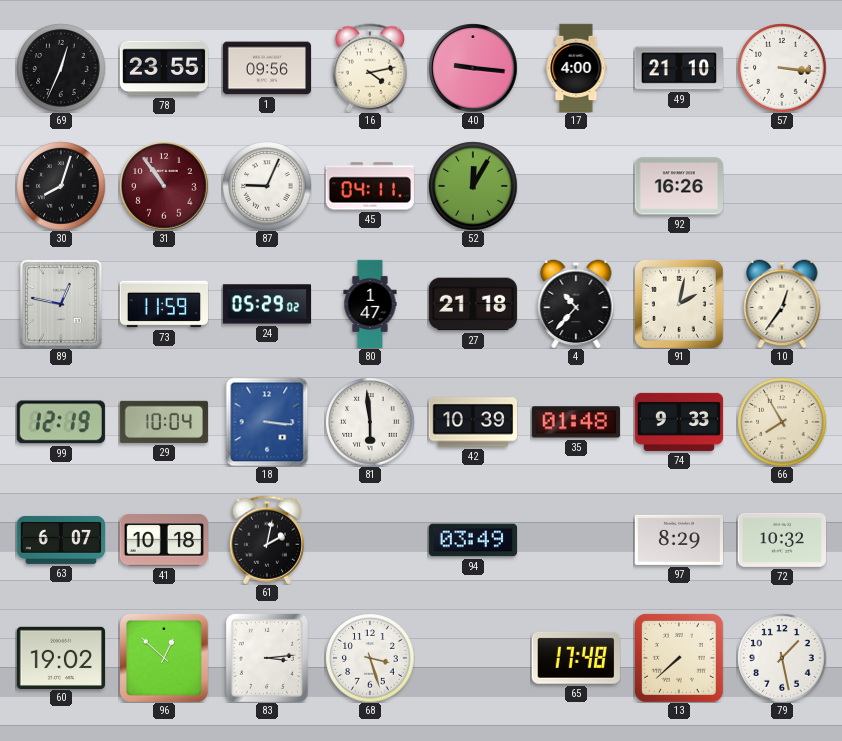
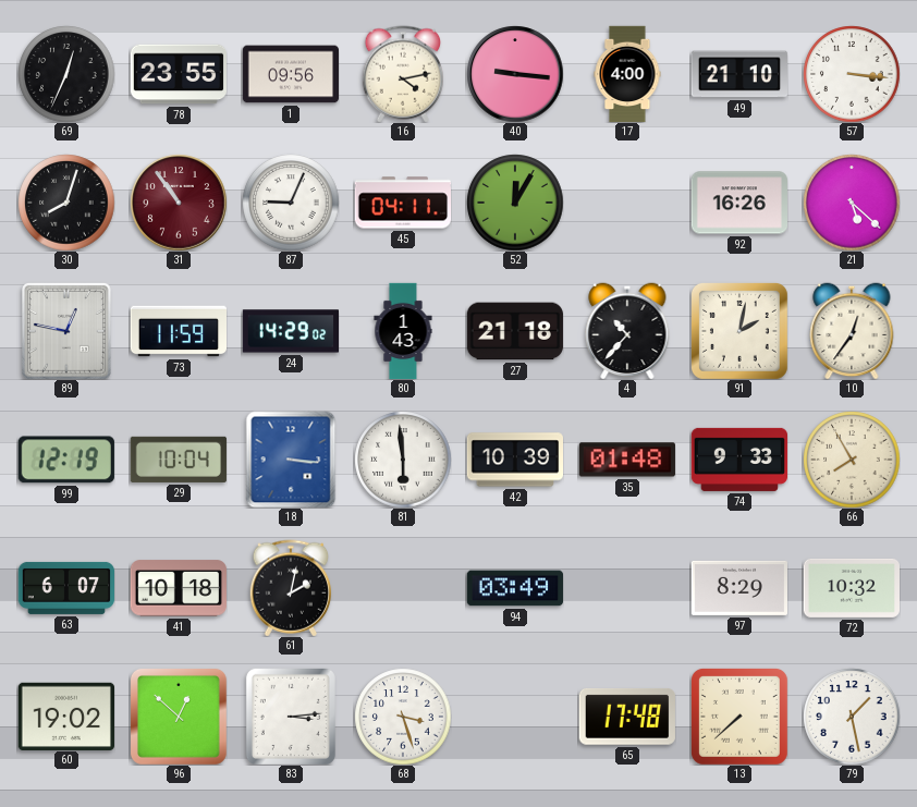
21: none -> 5:22 (852, 203)
24: 05:29 -> 14:29 (290, 331)
80: 1:47 -> 1:43 (403, 331)
